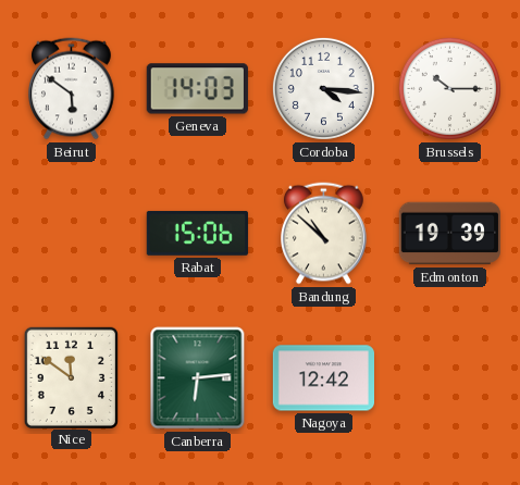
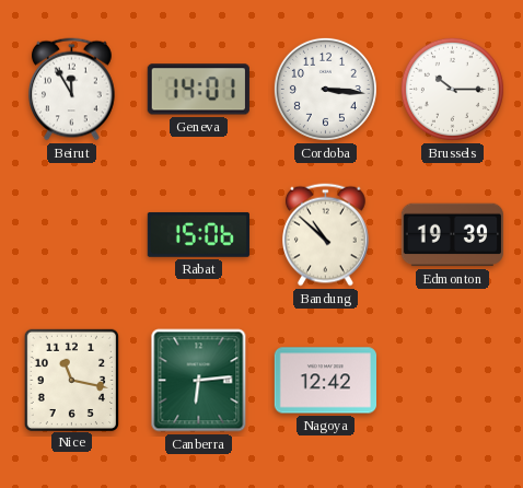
Beirut: 5:51 -> 11:55 (72, 90)
Geneva: 14:03 -> 14:01 (198, 90)
Cordoba: 4:16 -> 3:16 (325, 89)
Nice: 11:51 -> 11:17 (71, 380)
